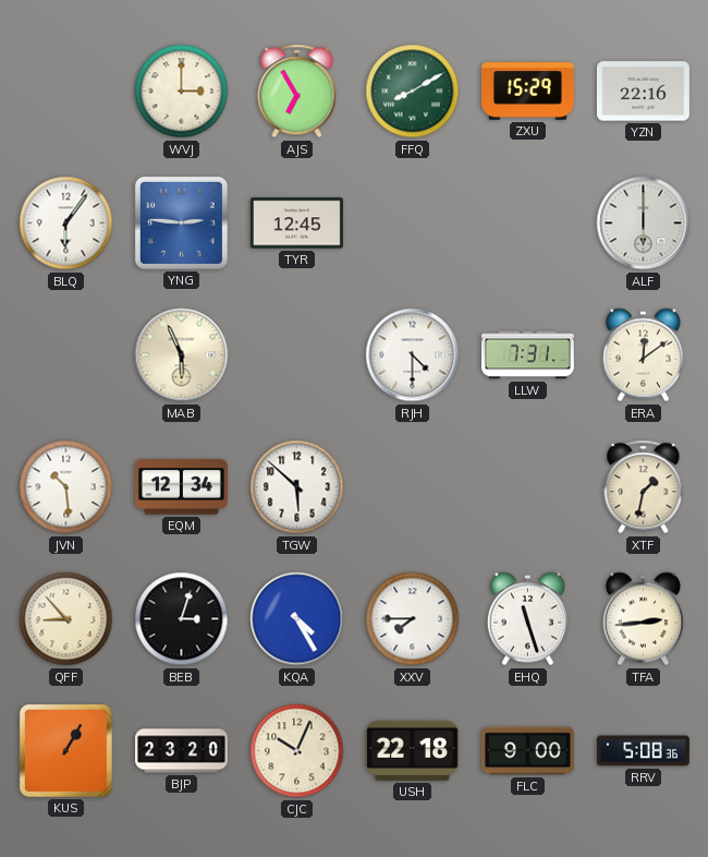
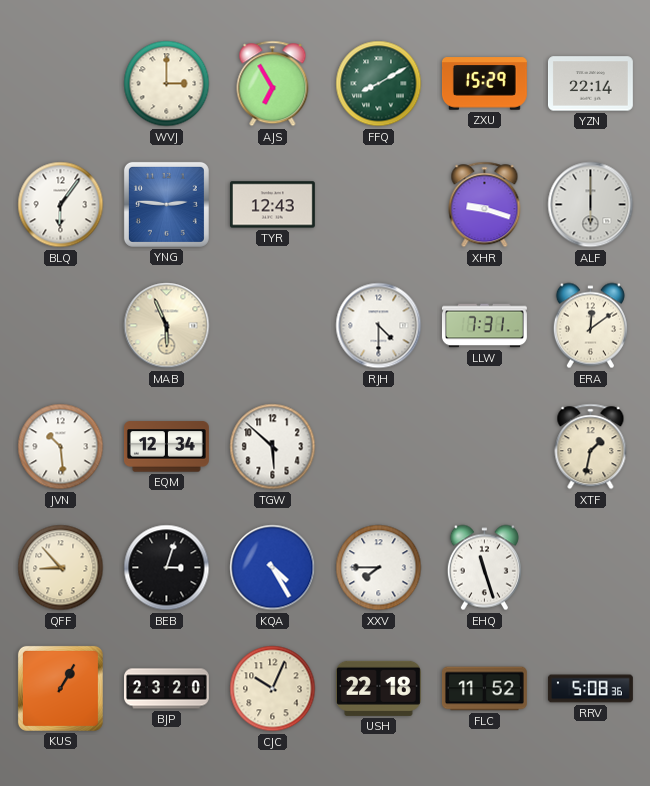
YZN: 22:16 -> 22:14 (590, 84)
TYR: 12:45 -> 12:43 (272, 205)
XHR: none -> 9:18 (485, 205)
TFA: 2:44 -> none (643, 619)
FLC: 9:00 -> 11:52 (484, 689)
